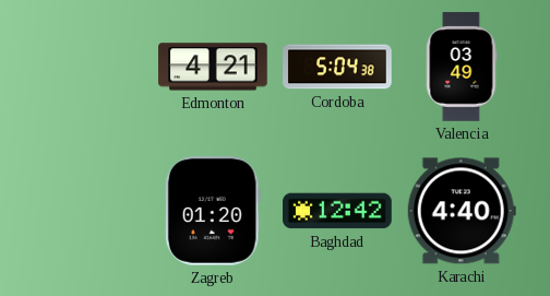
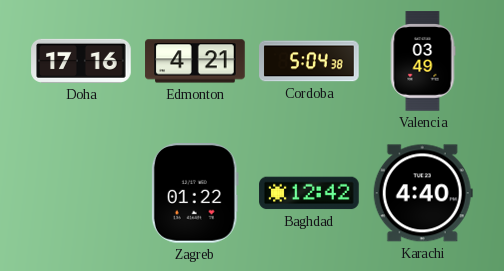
Doha: none -> 17:16 (81, 61)
Zagreb: 01:20 -> 01:22 (195, 194)
